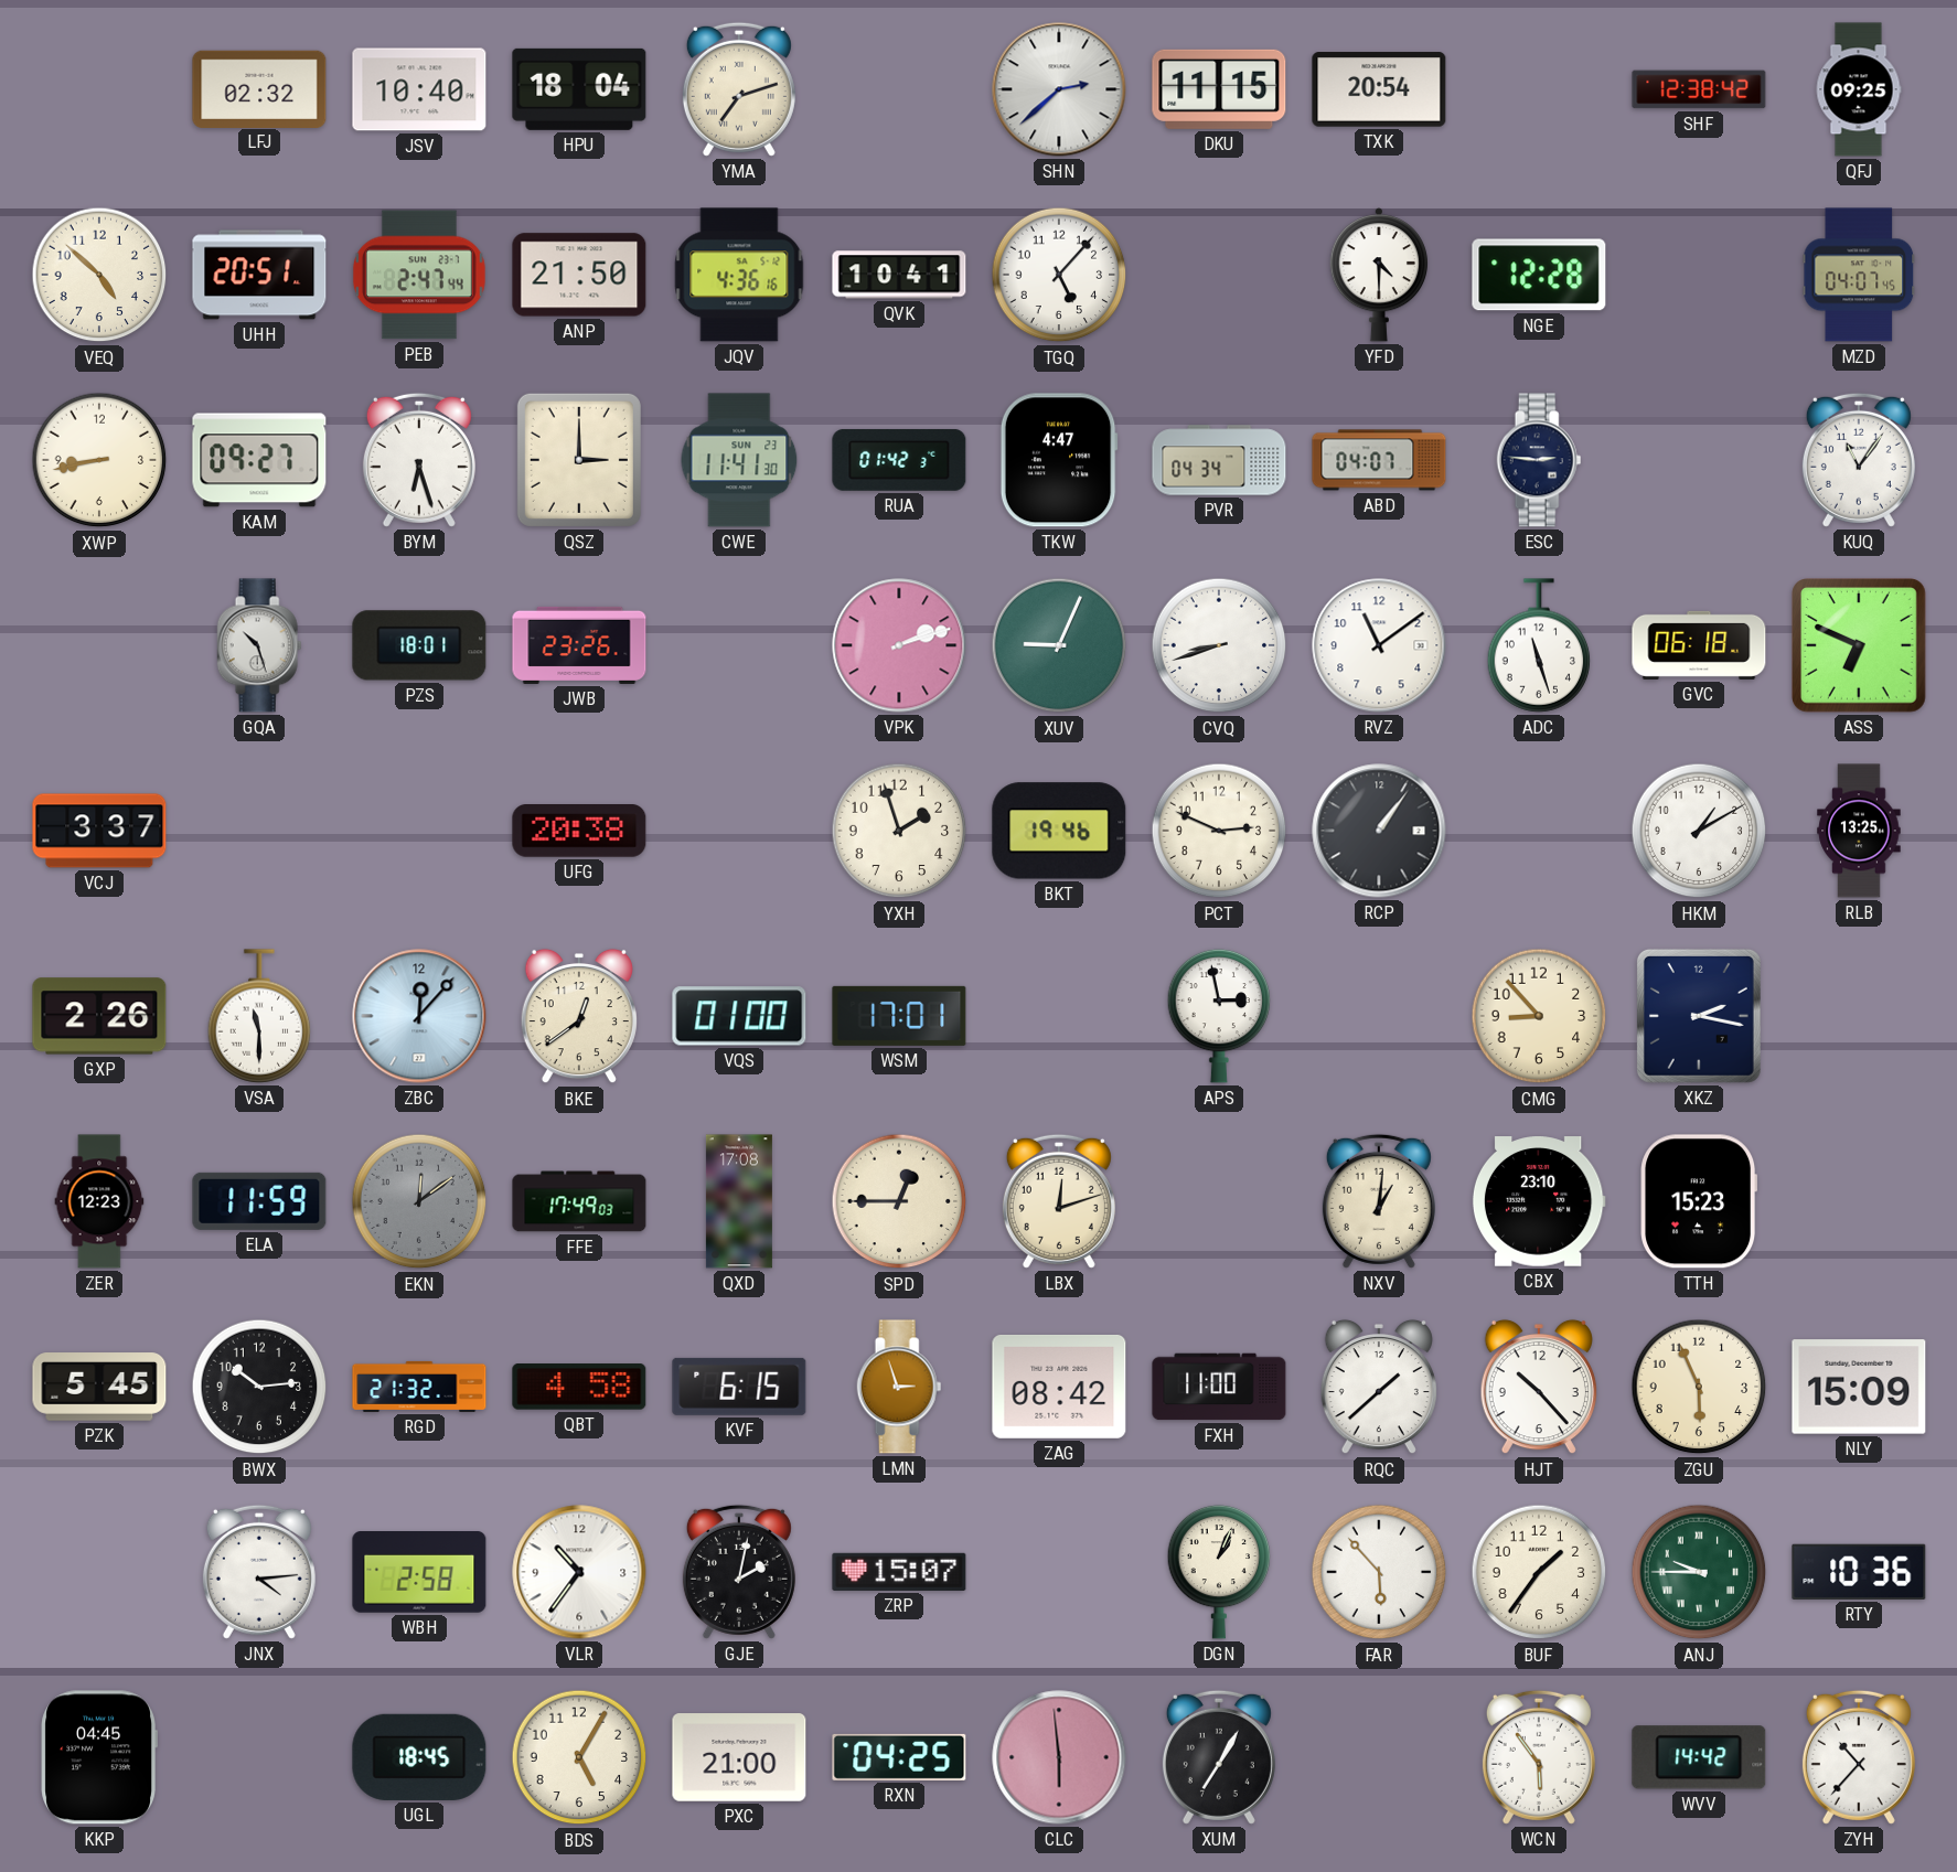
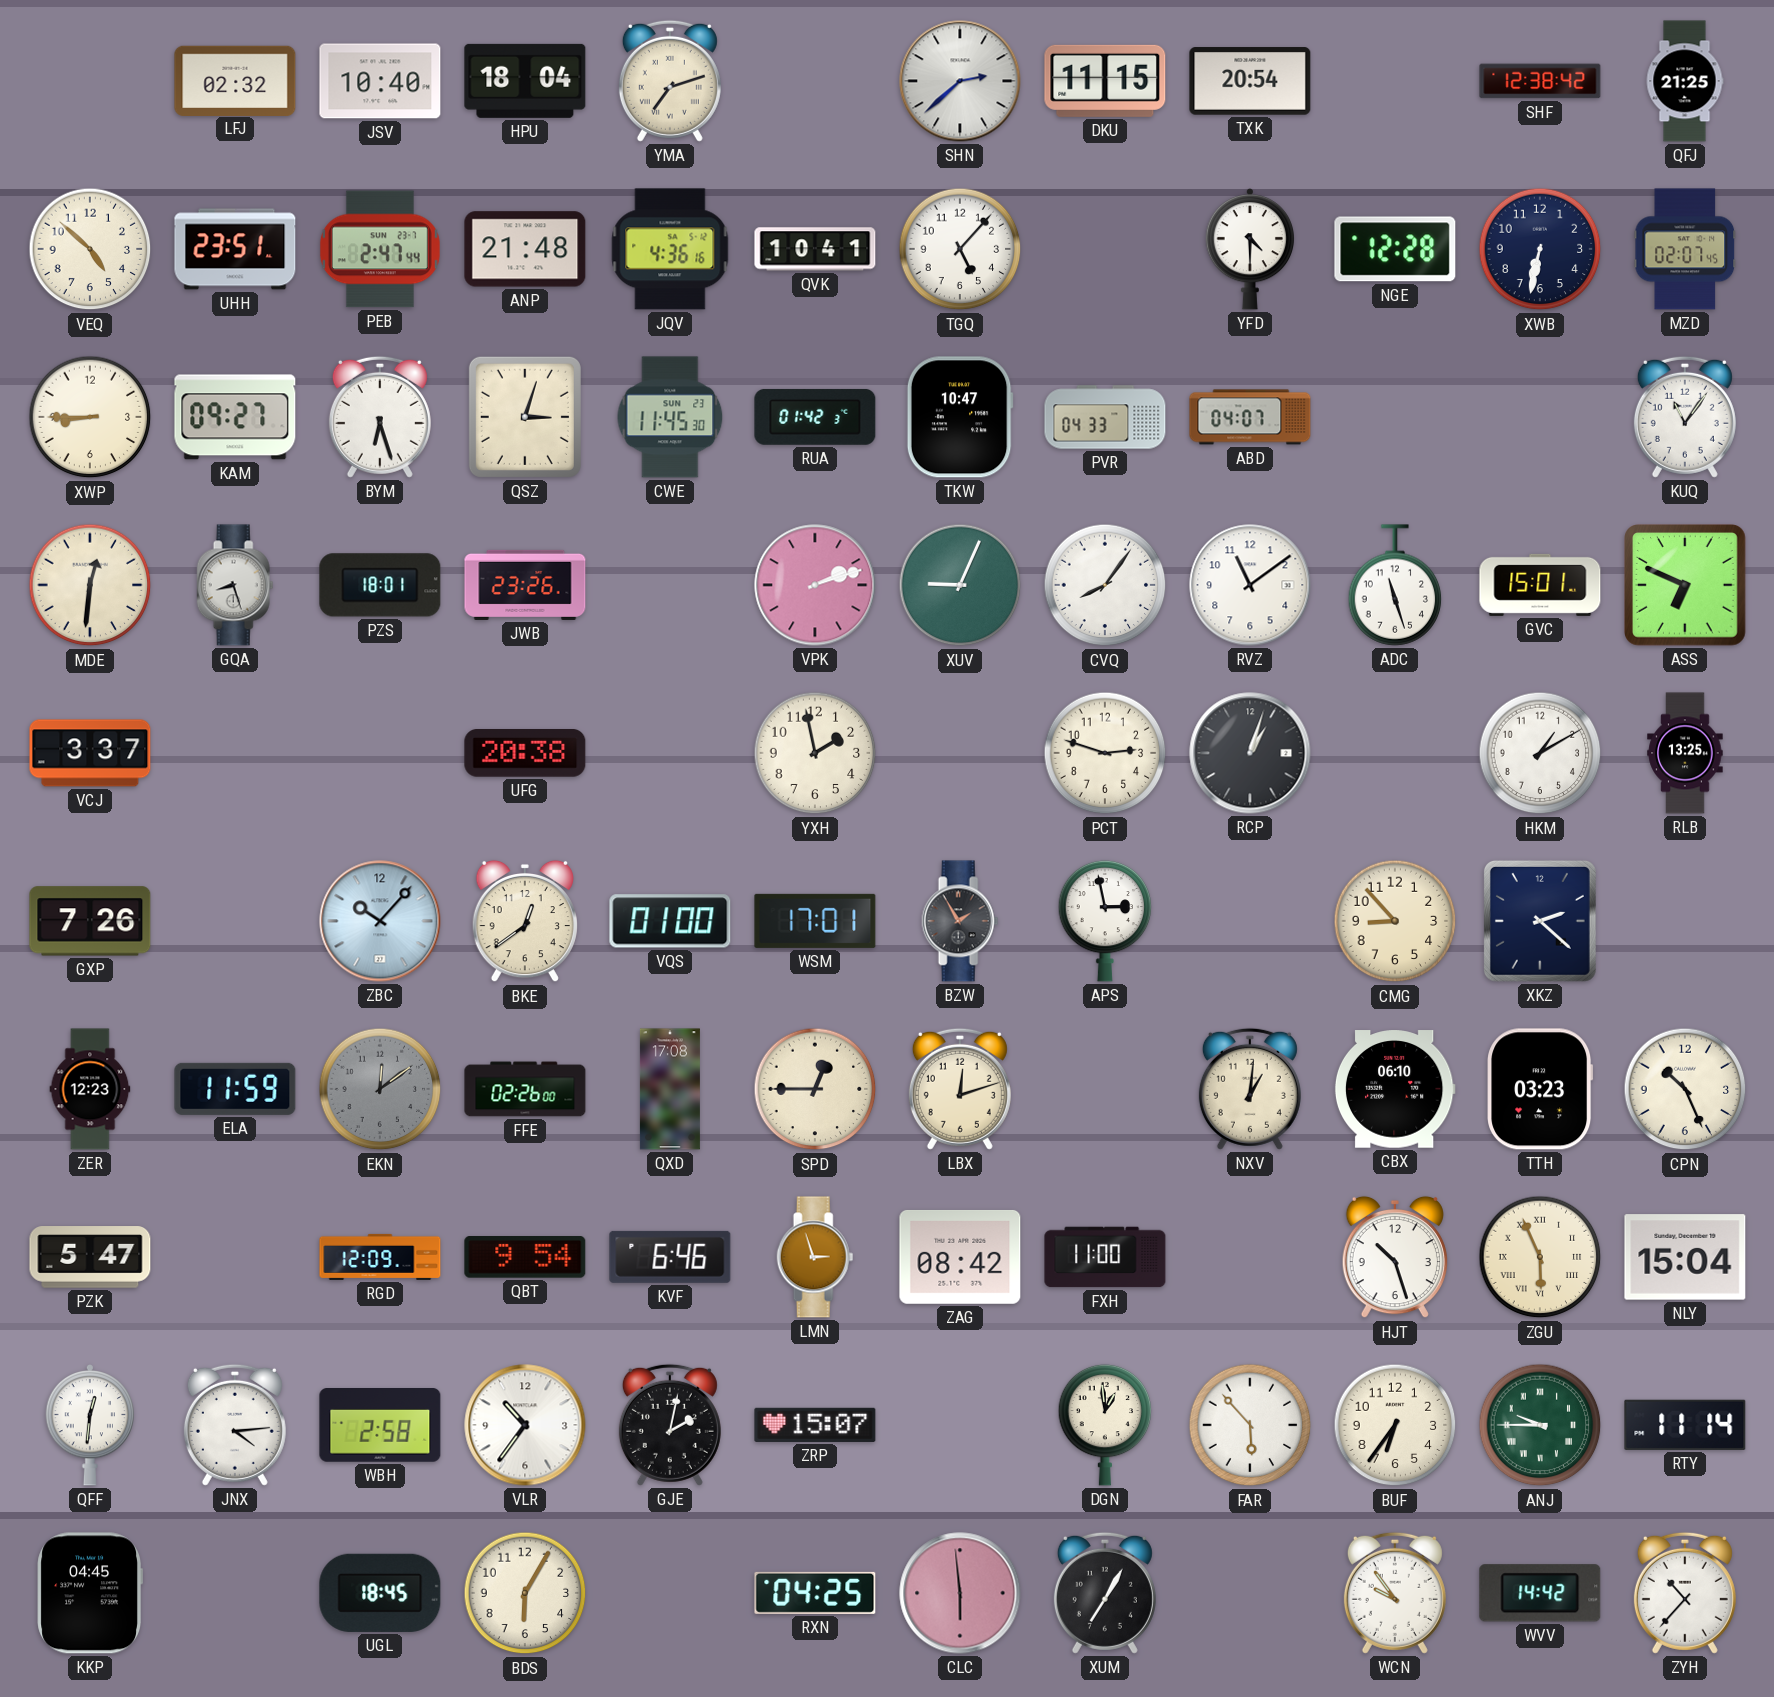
QFJ: 09:25 -> 21:25 (1685, 81)
UHH: 20:51 -> 23:51 (235, 249)
ANP: 21:50 -> 21:48 (525, 249)
XWB: none -> 6:32 (1540, 249)
MZD: 04:07 -> 02:07 (1685, 249)
XWP: 8:43 -> 8:45 (90, 417)
QSZ: 3:00 -> 3:03 (525, 417)
CWE: 11:41 -> 11:45 (670, 417)
TKW: 4:47 -> 10:47 (960, 417)
PVR: 04:34 -> 04:33 (1105, 417)
ESC: 2:46 -> none (1539, 460)
MDE: none -> 12:31 (90, 585)
GQA: 10:27 -> 8:27 (235, 585)
CVQ: 8:42 -> 8:06 (1105, 585)
GVC: 06:18 -> 15:01 (1540, 585)
YXH: 1:57 -> 1:58 (815, 753)
BKT: 19:46 -> none (1059, 831)
PCT: 2:49 -> 2:48 (1105, 753)
RCP: 1:06 -> 1:03 (1250, 753)
GXP: 2:26 -> 7:26 (90, 921)
VSA: 11:30 -> none (259, 1016)
ZBC: 12:07 -> 10:07 (380, 921)
BZW: none -> 1:55 (960, 921)
XKZ: 2:17 -> 2:22 (1540, 921)
FFE: 17:49 -> 02:26 (525, 1089)
CBX: 23:10 -> 06:10 (1395, 1089)
TTH: 15:23 -> 03:23 (1540, 1089)
CPN: none -> 10:26 (1685, 1089)
PZK: 5:45 -> 5:47 (90, 1257)
BWX: 10:14 -> none (259, 1387)
RGD: 21:32 -> 12:09 (380, 1257)
QBT: 4:58 -> 9:54 (525, 1258)
KVF: 6:15 -> 6:46 (670, 1257)
RQC: 1:38 -> none (1379, 1387)
HJT: 10:23 -> 10:27 (1395, 1257)
ZGU numerals: Arabic -> Roman (1540, 1257)
NLY: 15:09 -> 15:04 (1685, 1257)
QFF: none -> 12:31 (90, 1425)
DGN: 1:04 -> 12:59 (1105, 1425)
BUF: 1:36 -> 6:36 (1395, 1425)
RTY: 10:36 -> 11:14 (1685, 1425)
BDS: 5:05 -> 6:05 (525, 1593)
PXC: 21:00 -> none (739, 1757)
WCN: 5:54 -> 9:54 (1395, 1593)
